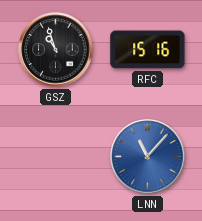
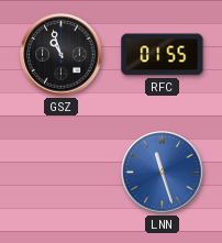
RFC: 15:16 -> 01:55 (163, 55)
LNN: 11:07 -> 11:27 (163, 173)
